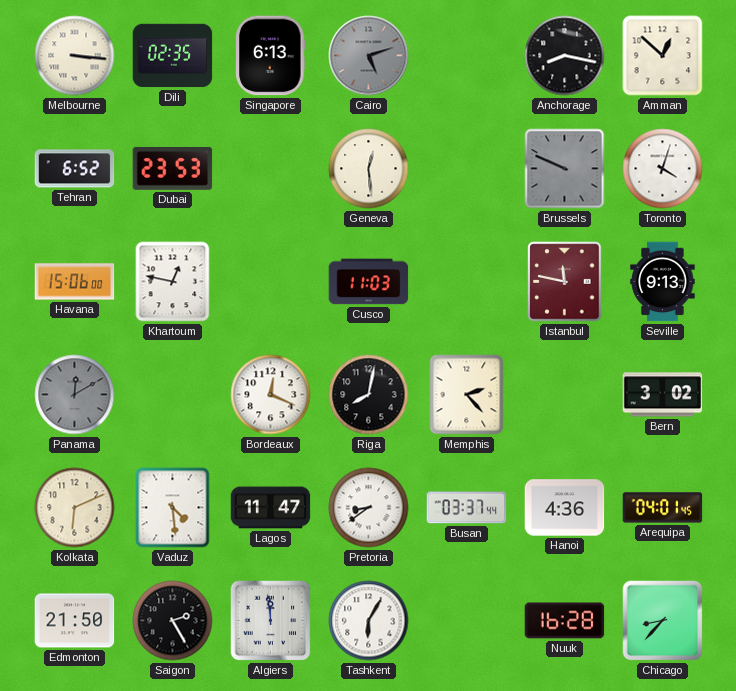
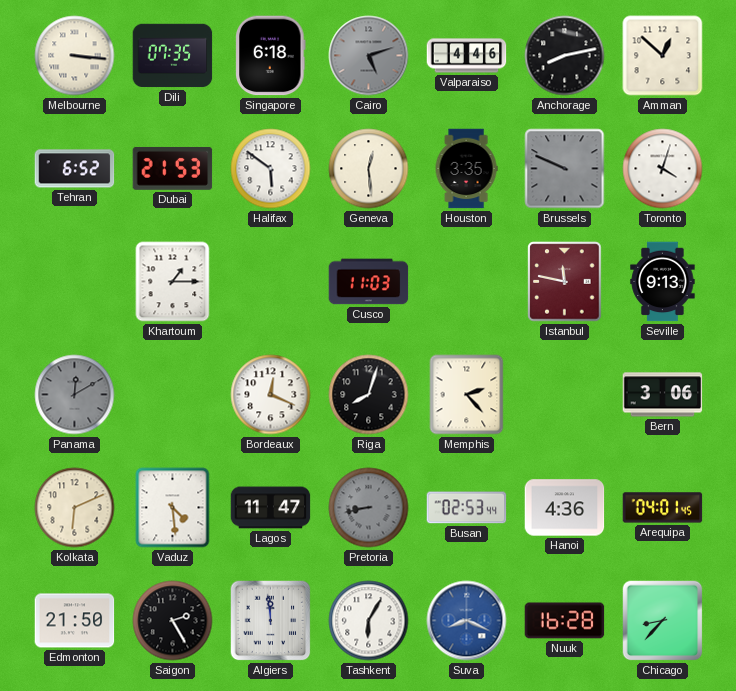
Dili: 02:35 -> 07:35 (173, 56)
Singapore: 6:13 -> 6:18 (271, 56)
Valparaiso: none -> 4:46 (467, 56)
Anchorage: 8:17 -> 8:13 (565, 56)
Dubai: 23:53 -> 21:53 (173, 168)
Halifax: none -> 5:51 (271, 169)
Houston: none -> 3:35 (466, 169)
Havana: 15:06 -> none (75, 282)
Khartoum: 12:47 -> 1:15 (173, 282)
Riga: 8:02 -> 8:03 (369, 395)
Bern: 3:02 -> 3:06 (663, 395)
Pretoria: 8:39 -> 8:43 (369, 508)
Pretoria dial: white -> grey (369, 508)
Busan: 03:37 -> 02:53 (467, 508)
Suva: none -> 8:19 (467, 621)
